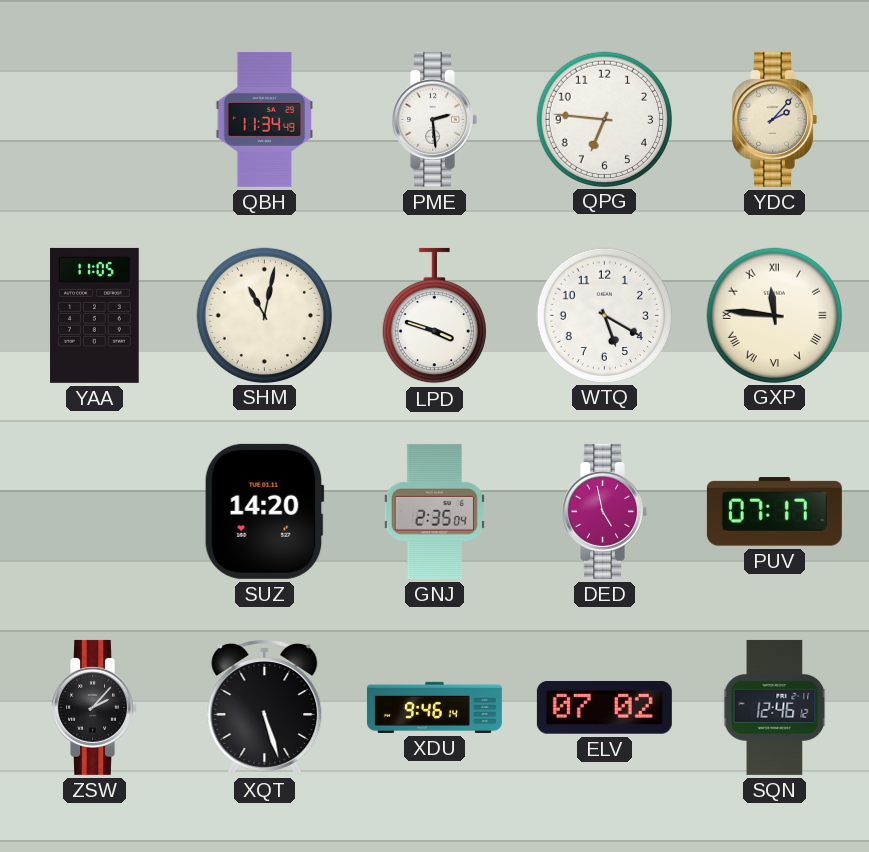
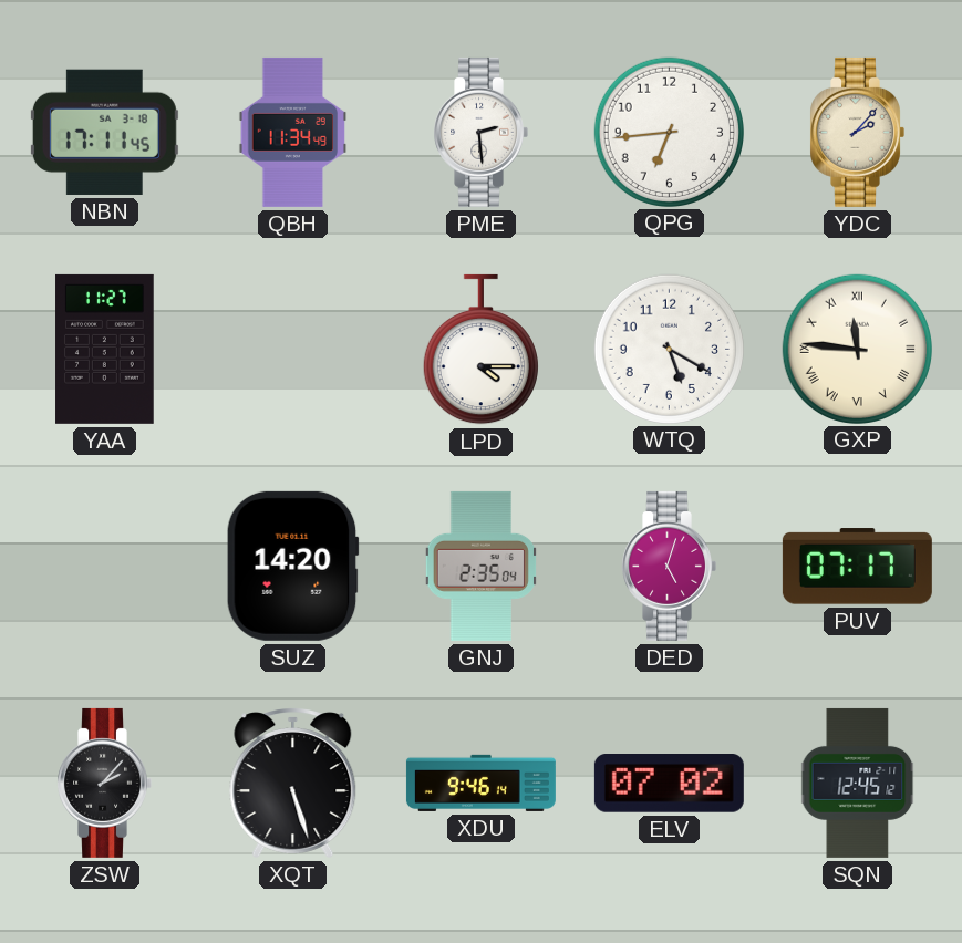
NBN: none -> 17:11 (104, 132)
QPG: 6:46 -> 6:44 (669, 132)
YAA: 11:05 -> 11:27 (105, 349)
SHM: 11:02 -> none (264, 315)
LPD: 3:48 -> 4:15 (480, 350)
DED: 4:58 -> 5:03 (669, 566)
SQN: 12:46 -> 12:45 (858, 783)
